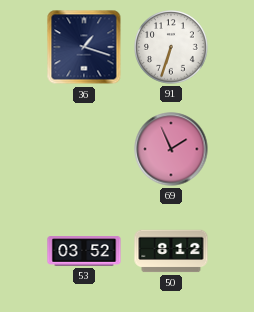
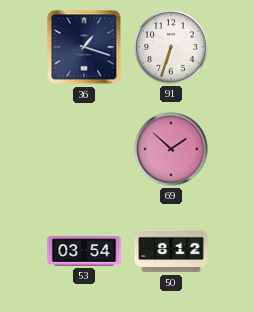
69: 1:56 -> 1:52 (171, 149)
53: 03:52 -> 03:54 (84, 251)
